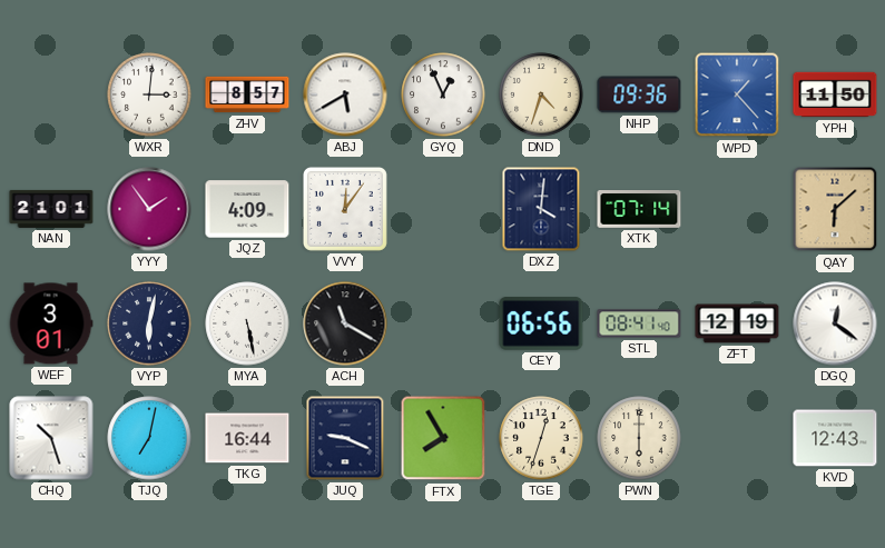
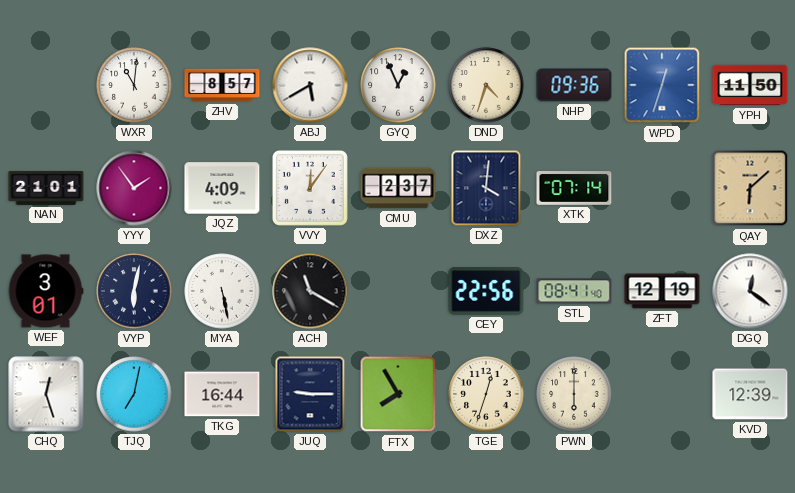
WXR: 3:01 -> 11:01 (134, 85)
WPD: 1:23 -> 12:33 (662, 85)
CMU: none -> 2:37 (398, 188)
CEY: 06:56 -> 22:56 (486, 291)
CHQ: 10:27 -> 12:27 (46, 394)
JUQ: 9:19 -> 9:15 (310, 394)
KVD: 12:43 -> 12:39 (750, 394)
